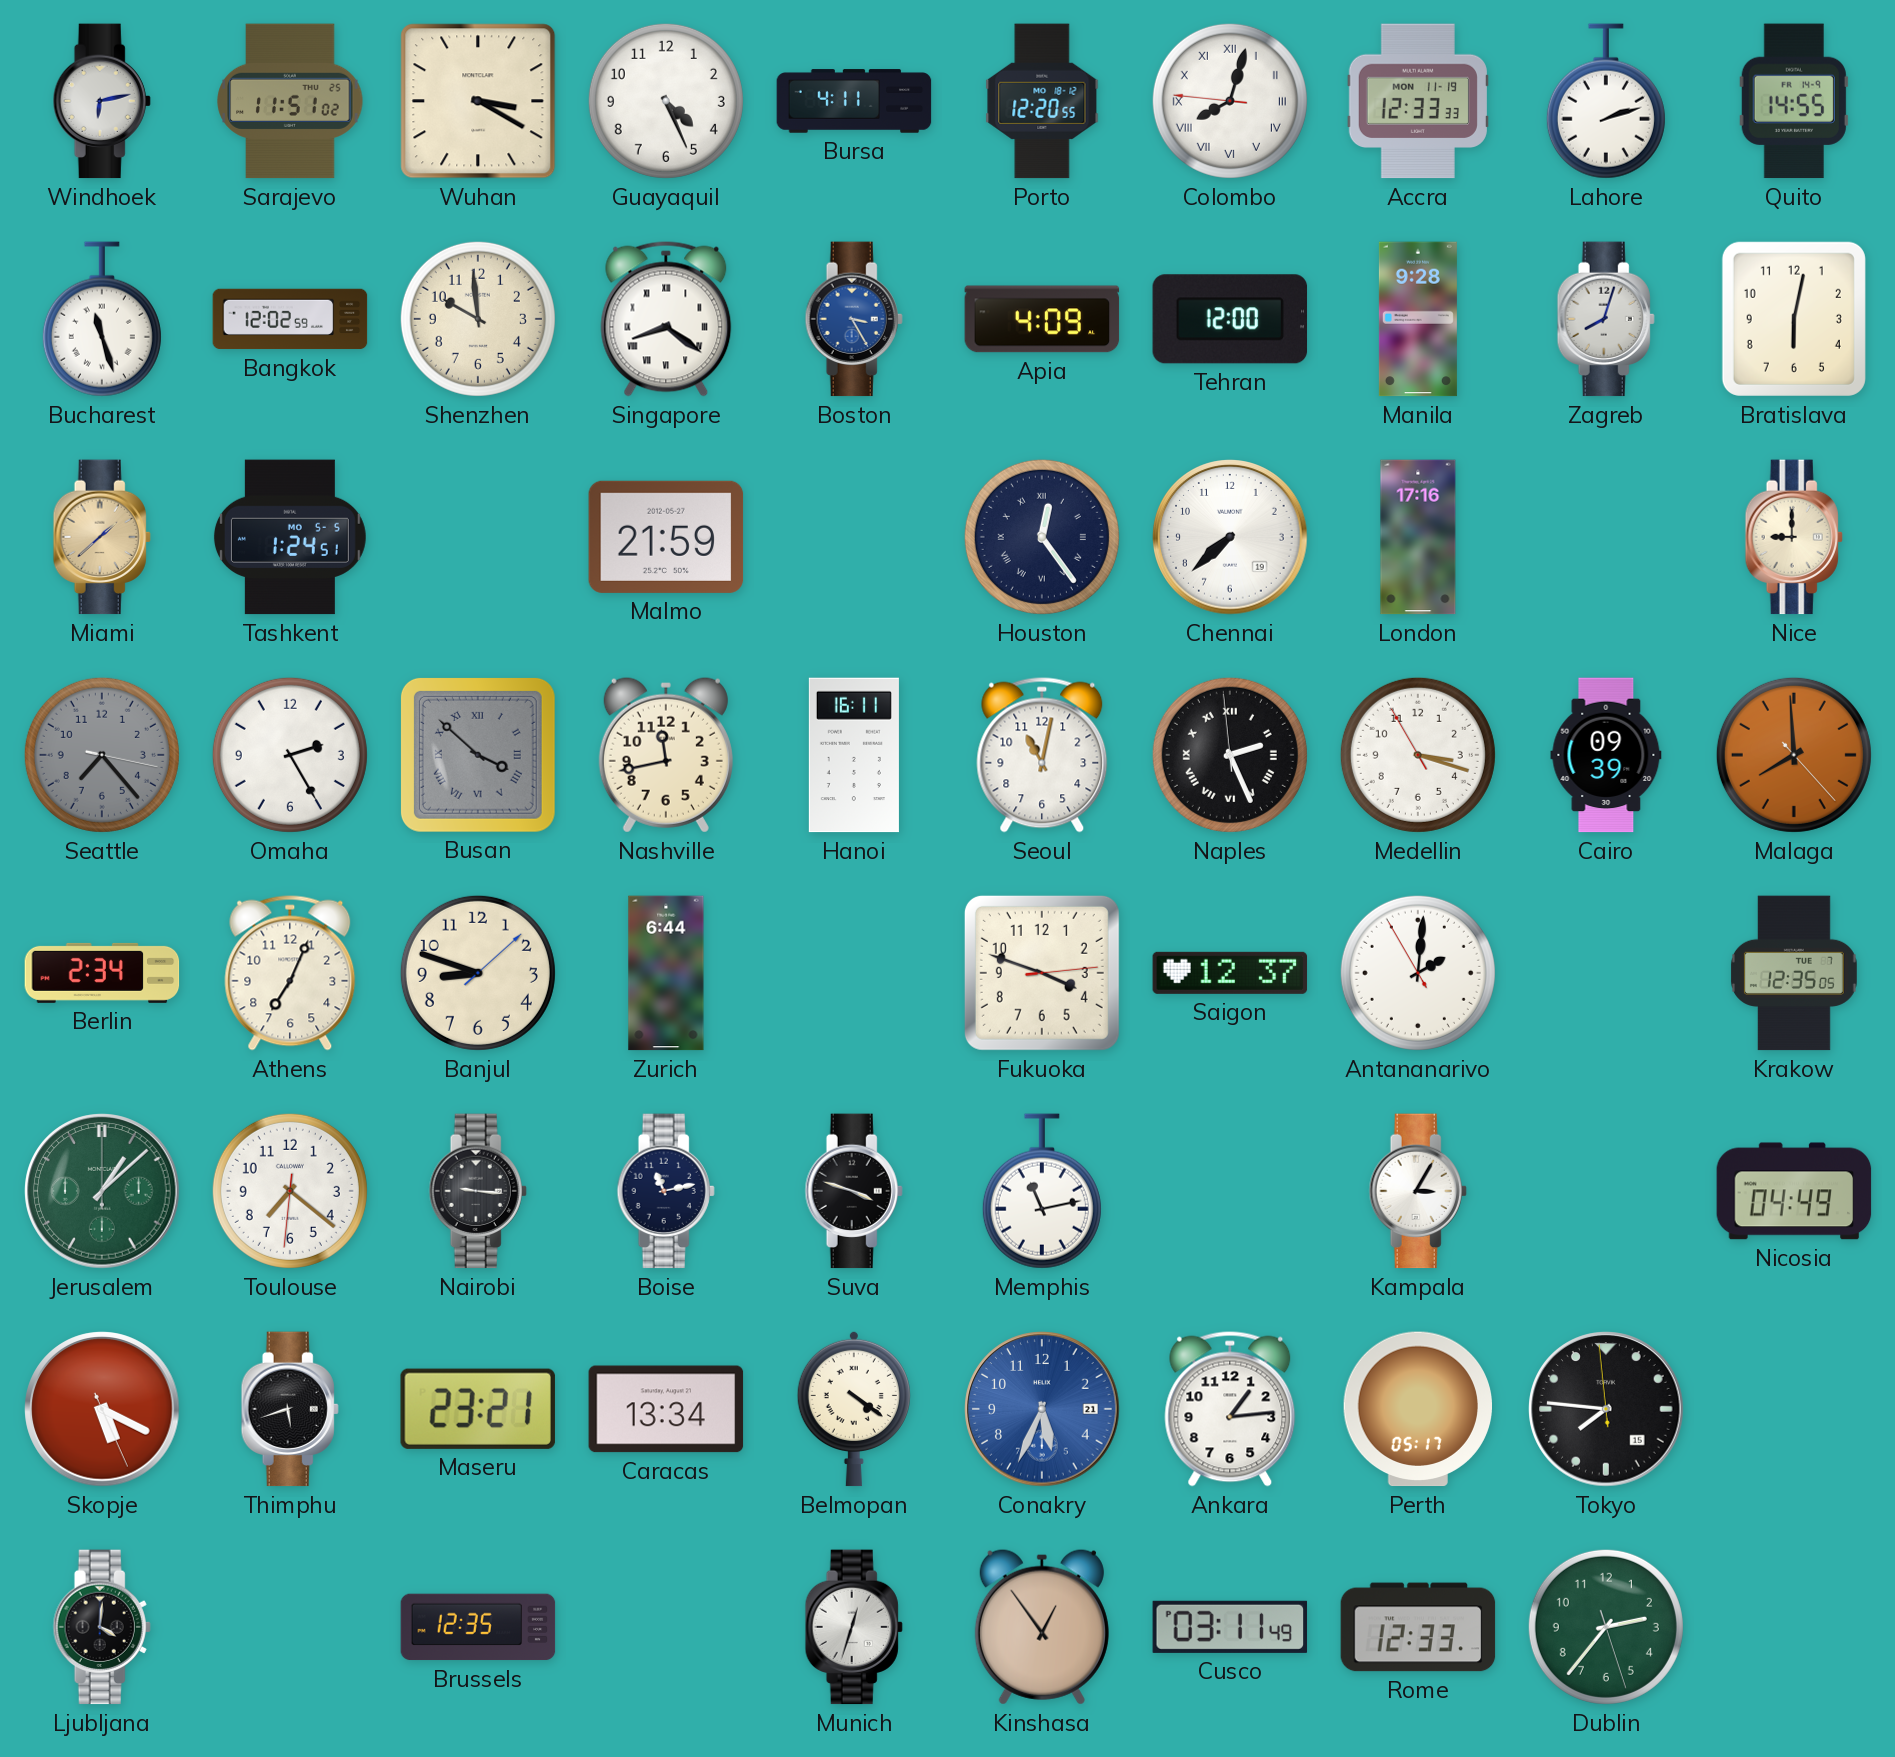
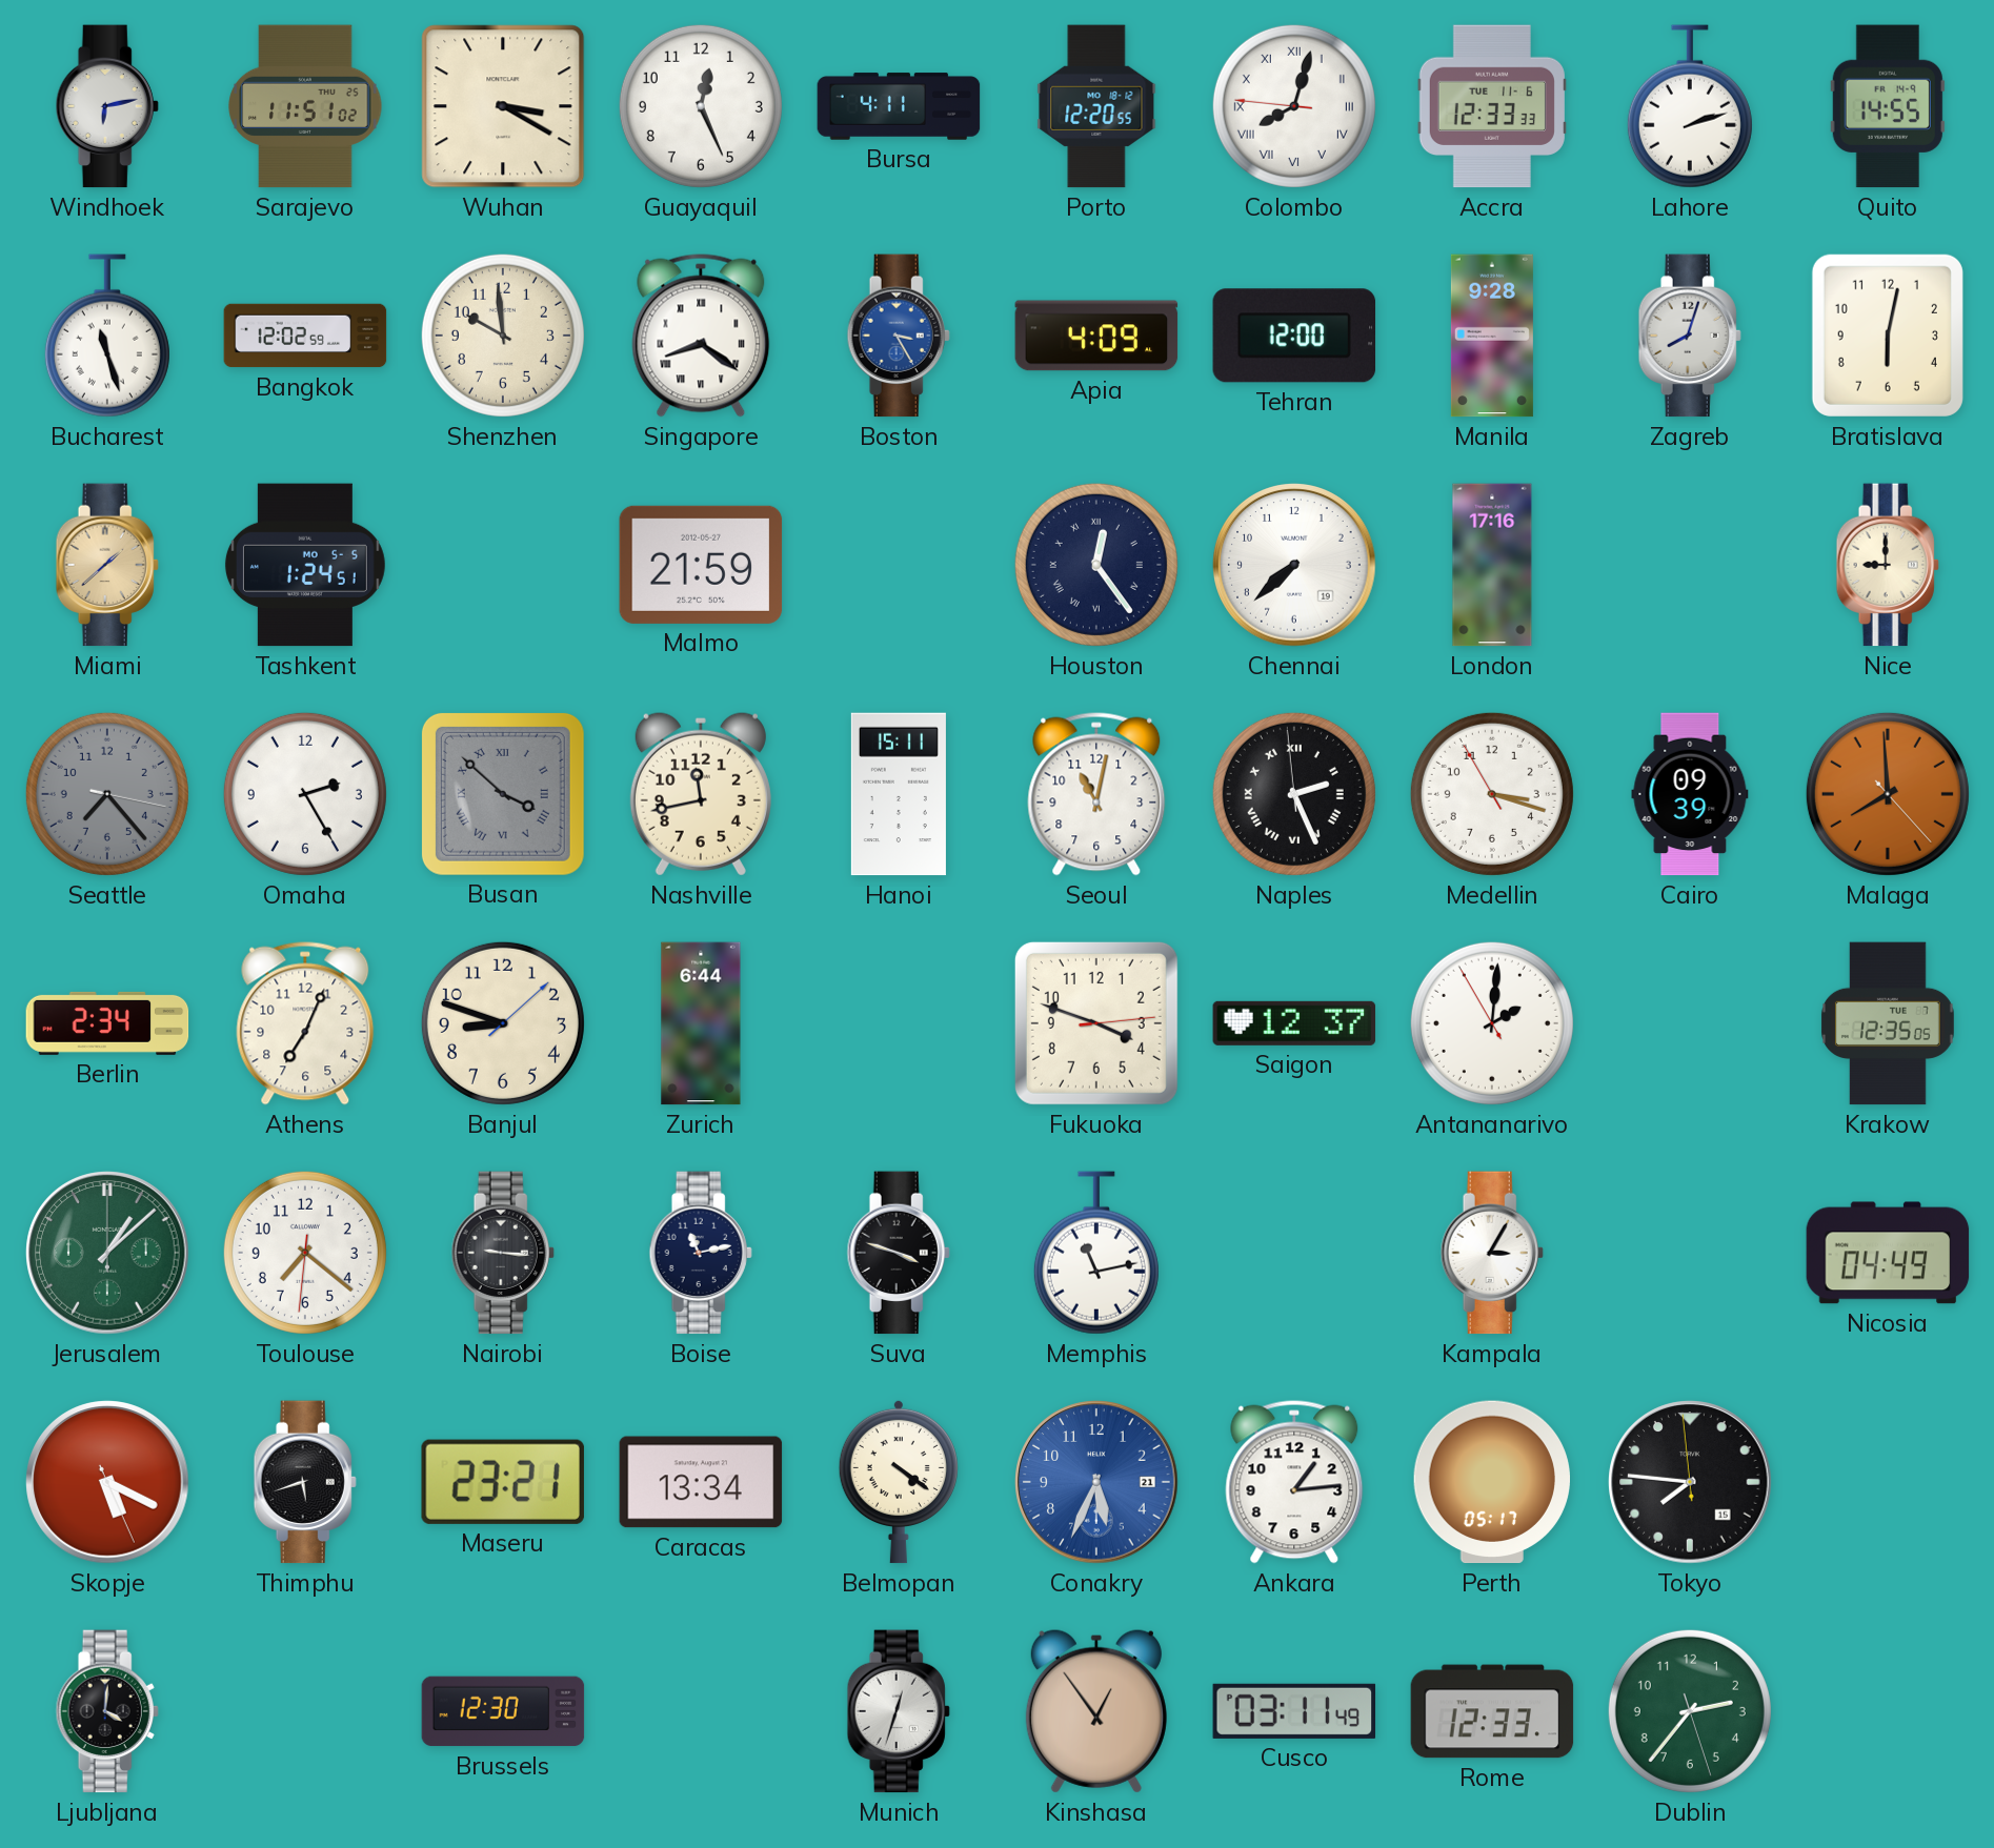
Guayaquil: 4:26 -> 12:26 (701, 106)
Accra date: MON 11-19 -> TUE 11-6 (1492, 106)
Hanoi: 16:11 -> 15:11 (899, 794)
Brussels: 12:35 -> 12:30 (503, 1711)
